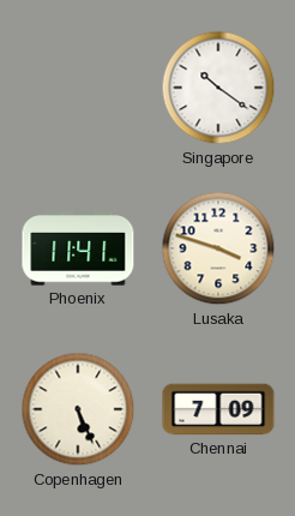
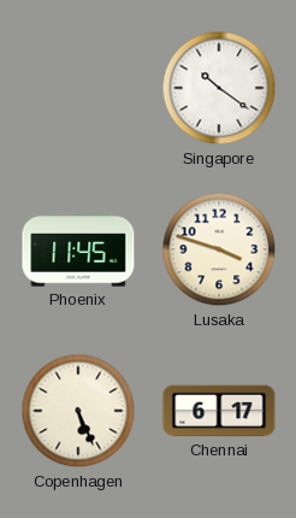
Phoenix: 11:41 -> 11:45 (78, 249)
Chennai: 7:09 -> 6:17 (219, 411)
